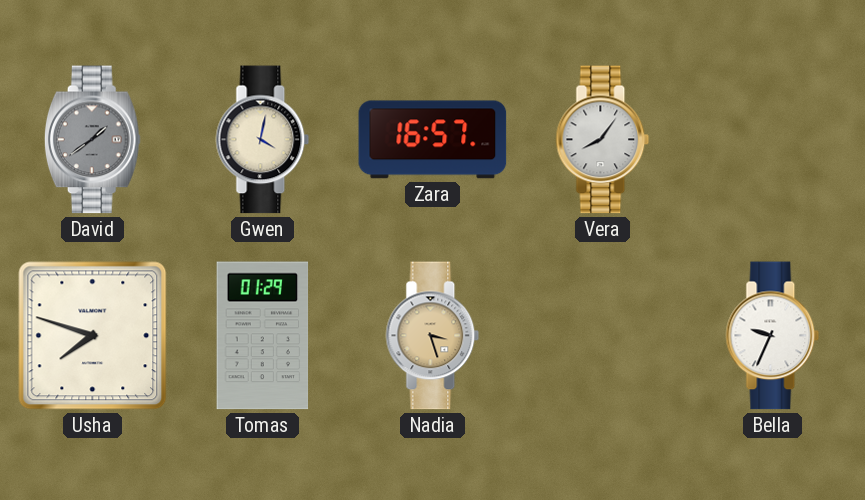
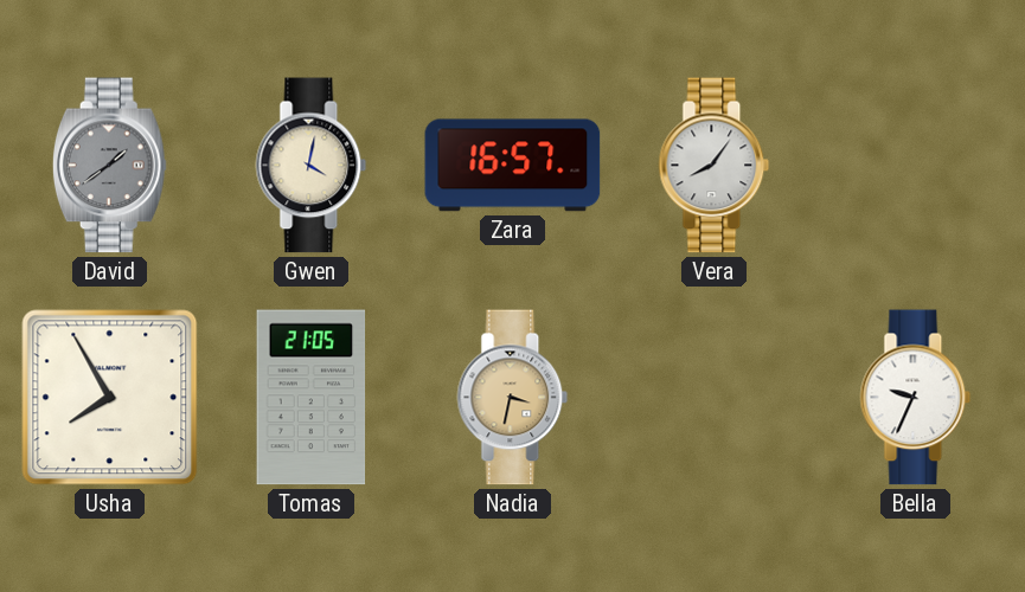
Usha: 7:48 -> 7:55 (110, 398)
Tomas: 01:29 -> 21:05 (312, 398)
Nadia: 3:27 -> 3:32 (513, 398)
